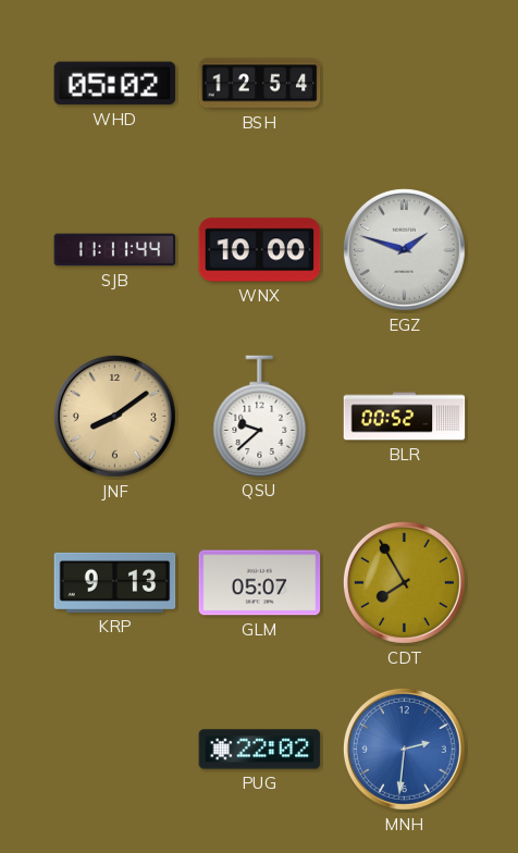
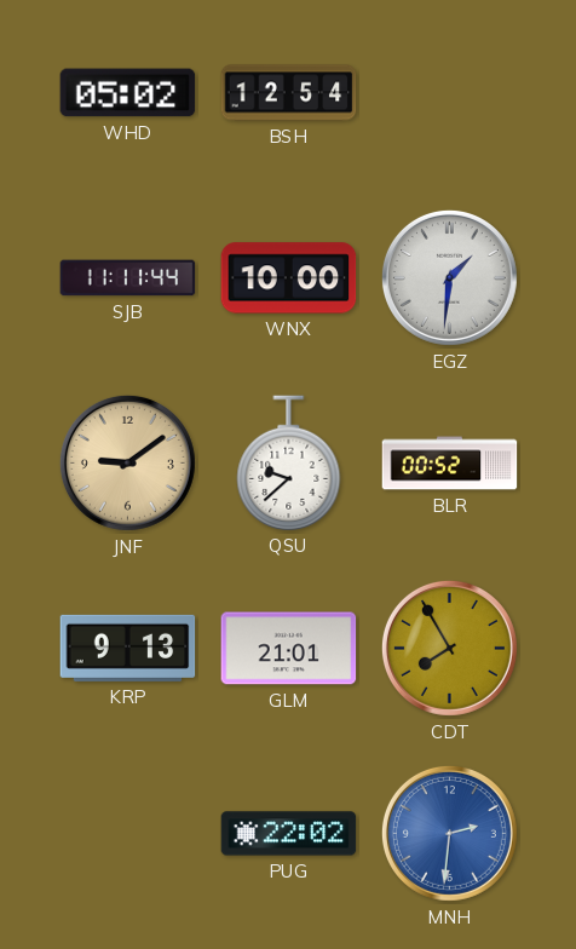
EGZ: 1:48 -> 1:31 (449, 277)
JNF: 8:09 -> 9:09 (127, 462)
GLM: 05:07 -> 21:01 (289, 649)
